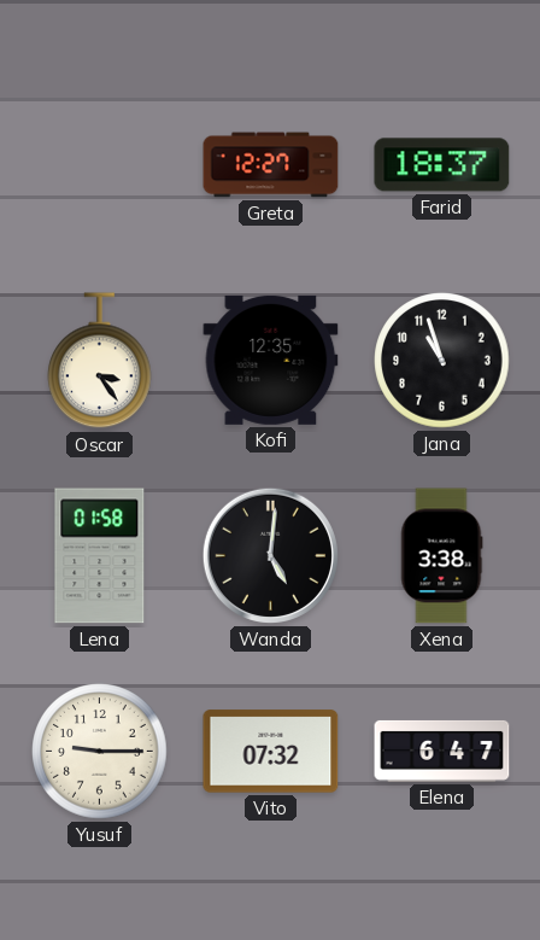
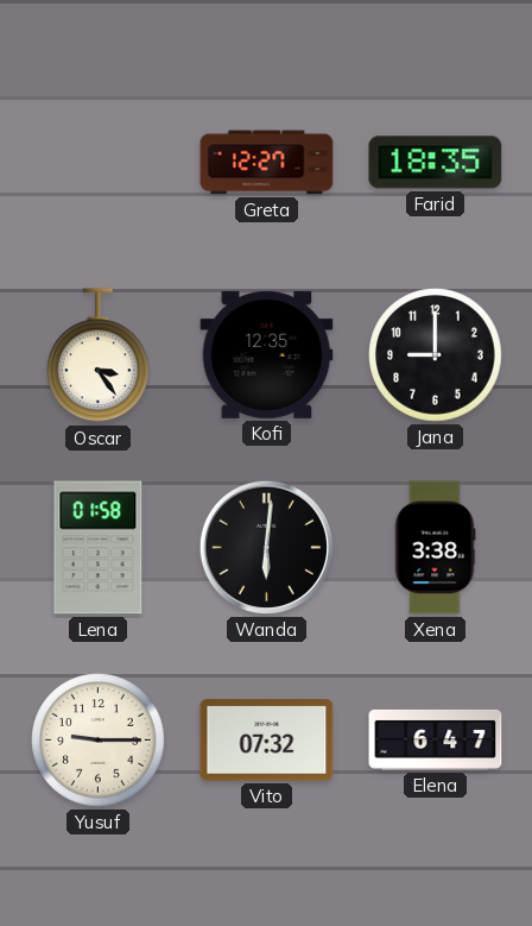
Farid: 18:37 -> 18:35 (436, 163)
Jana: 10:57 -> 9:00 (436, 355)
Wanda: 5:01 -> 6:01 (266, 547)
